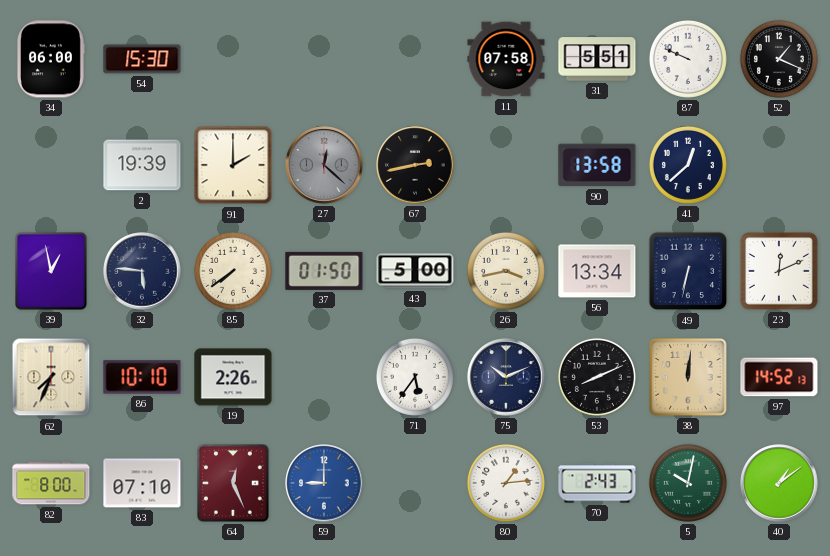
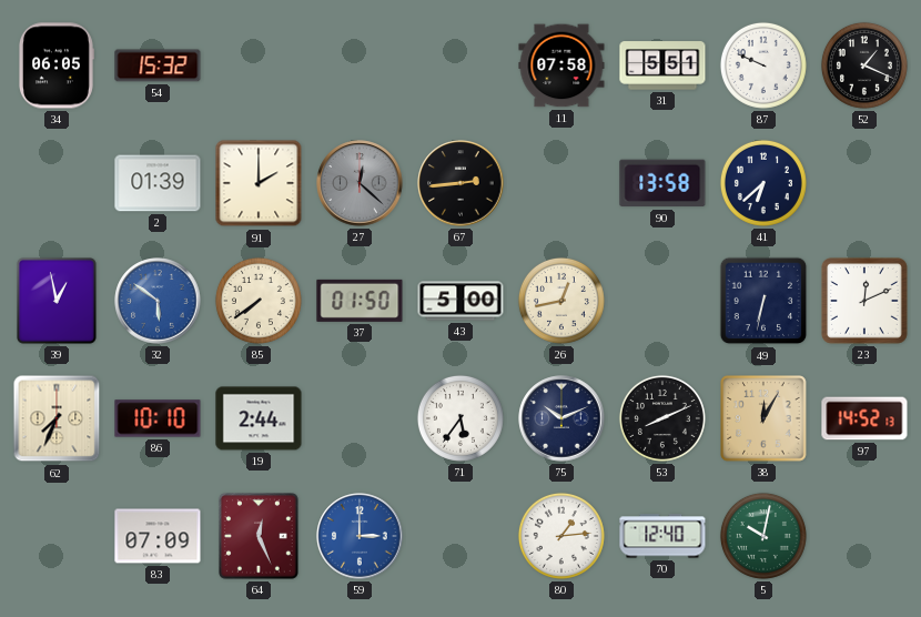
34: 06:00 -> 06:05 (55, 65)
54: 15:30 -> 15:32 (158, 65)
2: 19:39 -> 01:39 (158, 183)
67: 2:43 -> 2:44 (460, 183)
41: 12:38 -> 6:38 (763, 183)
32: 5:46 -> 5:51 (158, 301)
32 dial: navy -> blue (158, 301)
26: 3:43 -> 12:43 (561, 301)
56: 13:34 -> none (597, 271)
19: 2:26 -> 2:44 (259, 418)
38: 12:01 -> 12:05 (763, 418)
82: 8:00 -> none (51, 483)
83: 07:10 -> 07:09 (158, 536)
59: 9:00 -> 3:00 (360, 536)
70: 2:43 -> 12:40 (662, 536)
40: 1:09 -> none (779, 483)
